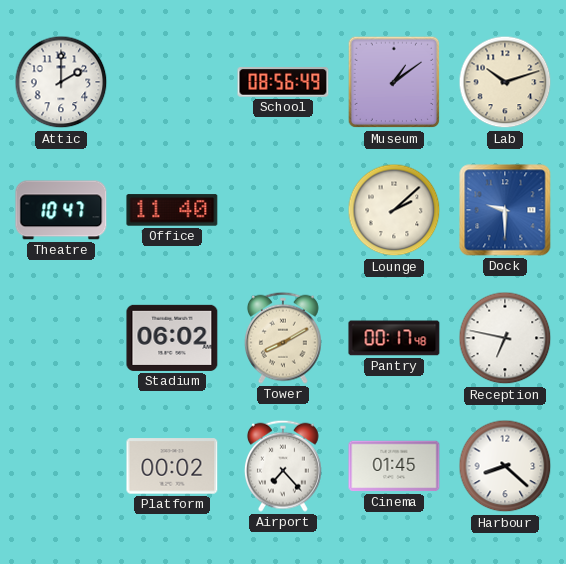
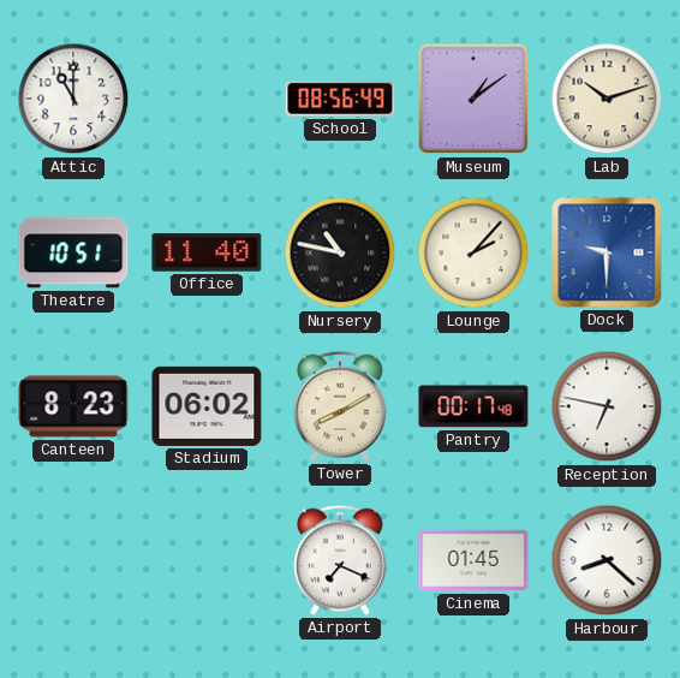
Attic: 2:00 -> 11:00 (73, 99)
Theatre: 10:47 -> 10:51 (73, 252)
Nursery: none -> 10:47 (340, 252)
Lounge: 2:08 -> 2:07 (473, 252)
Canteen: none -> 8:23 (73, 406)
Platform: 00:02 -> none (172, 466)
Airport: 7:23 -> 7:19 (340, 560)
